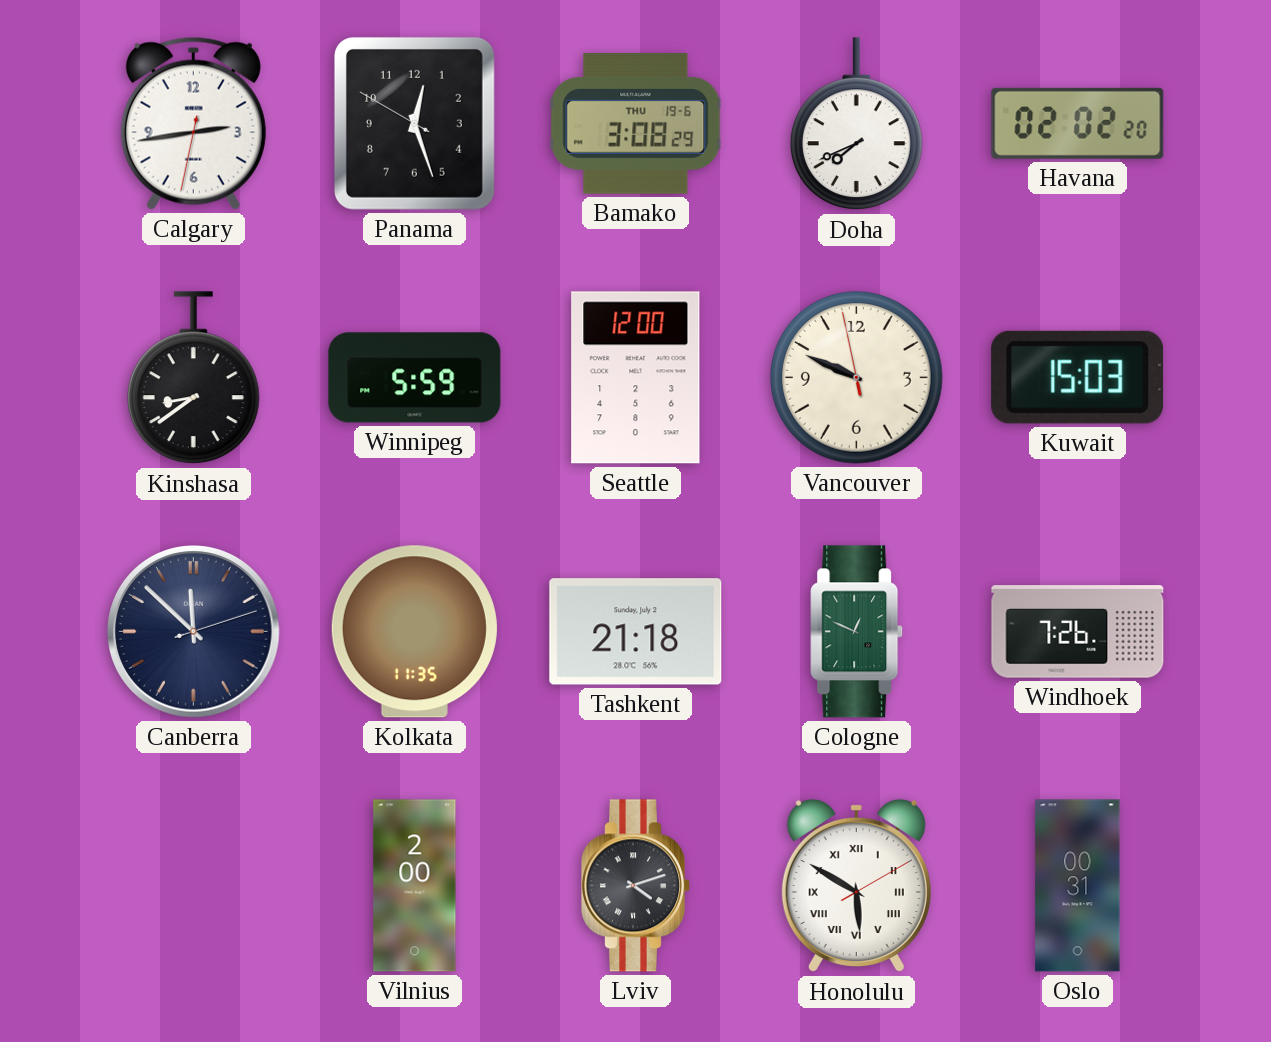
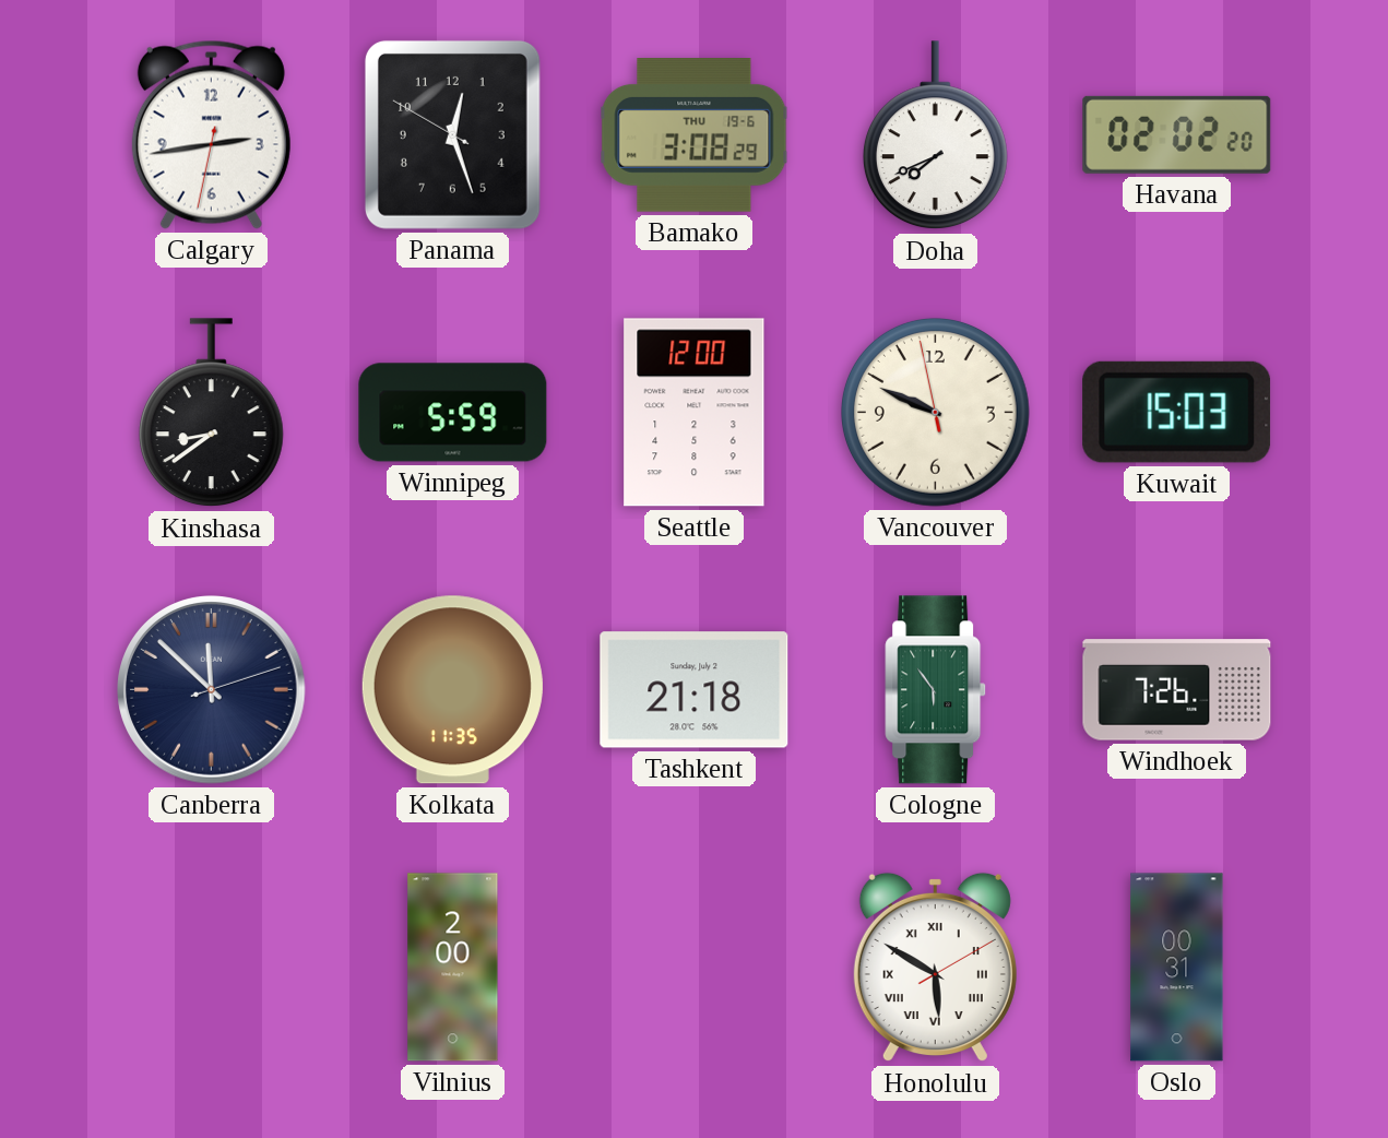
Cologne: 12:49 -> 5:54 (936, 690)
Lviv: 4:12 -> none (636, 886)
